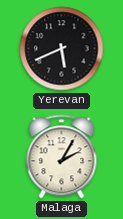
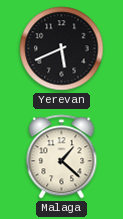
Malaga: 2:05 -> 1:22 (62, 157)
